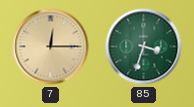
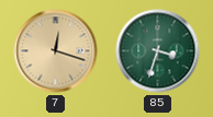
7: 12:15 -> 12:18 (56, 51)
